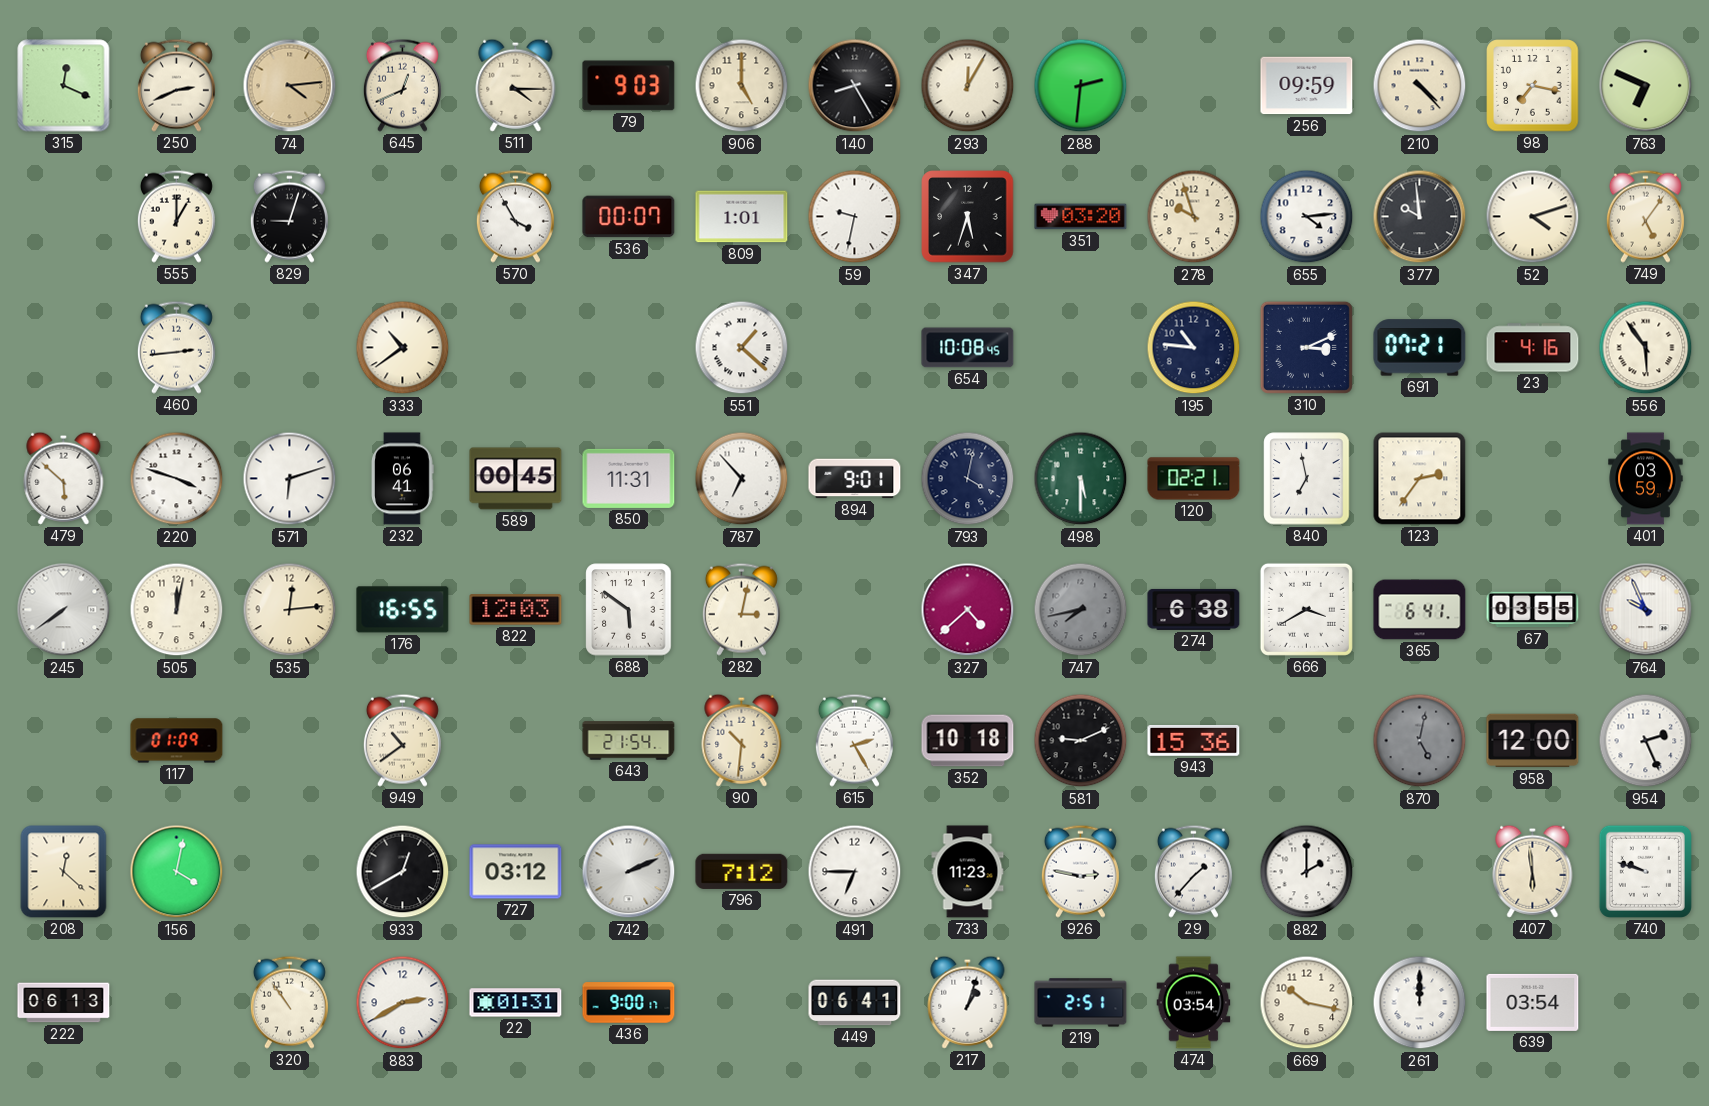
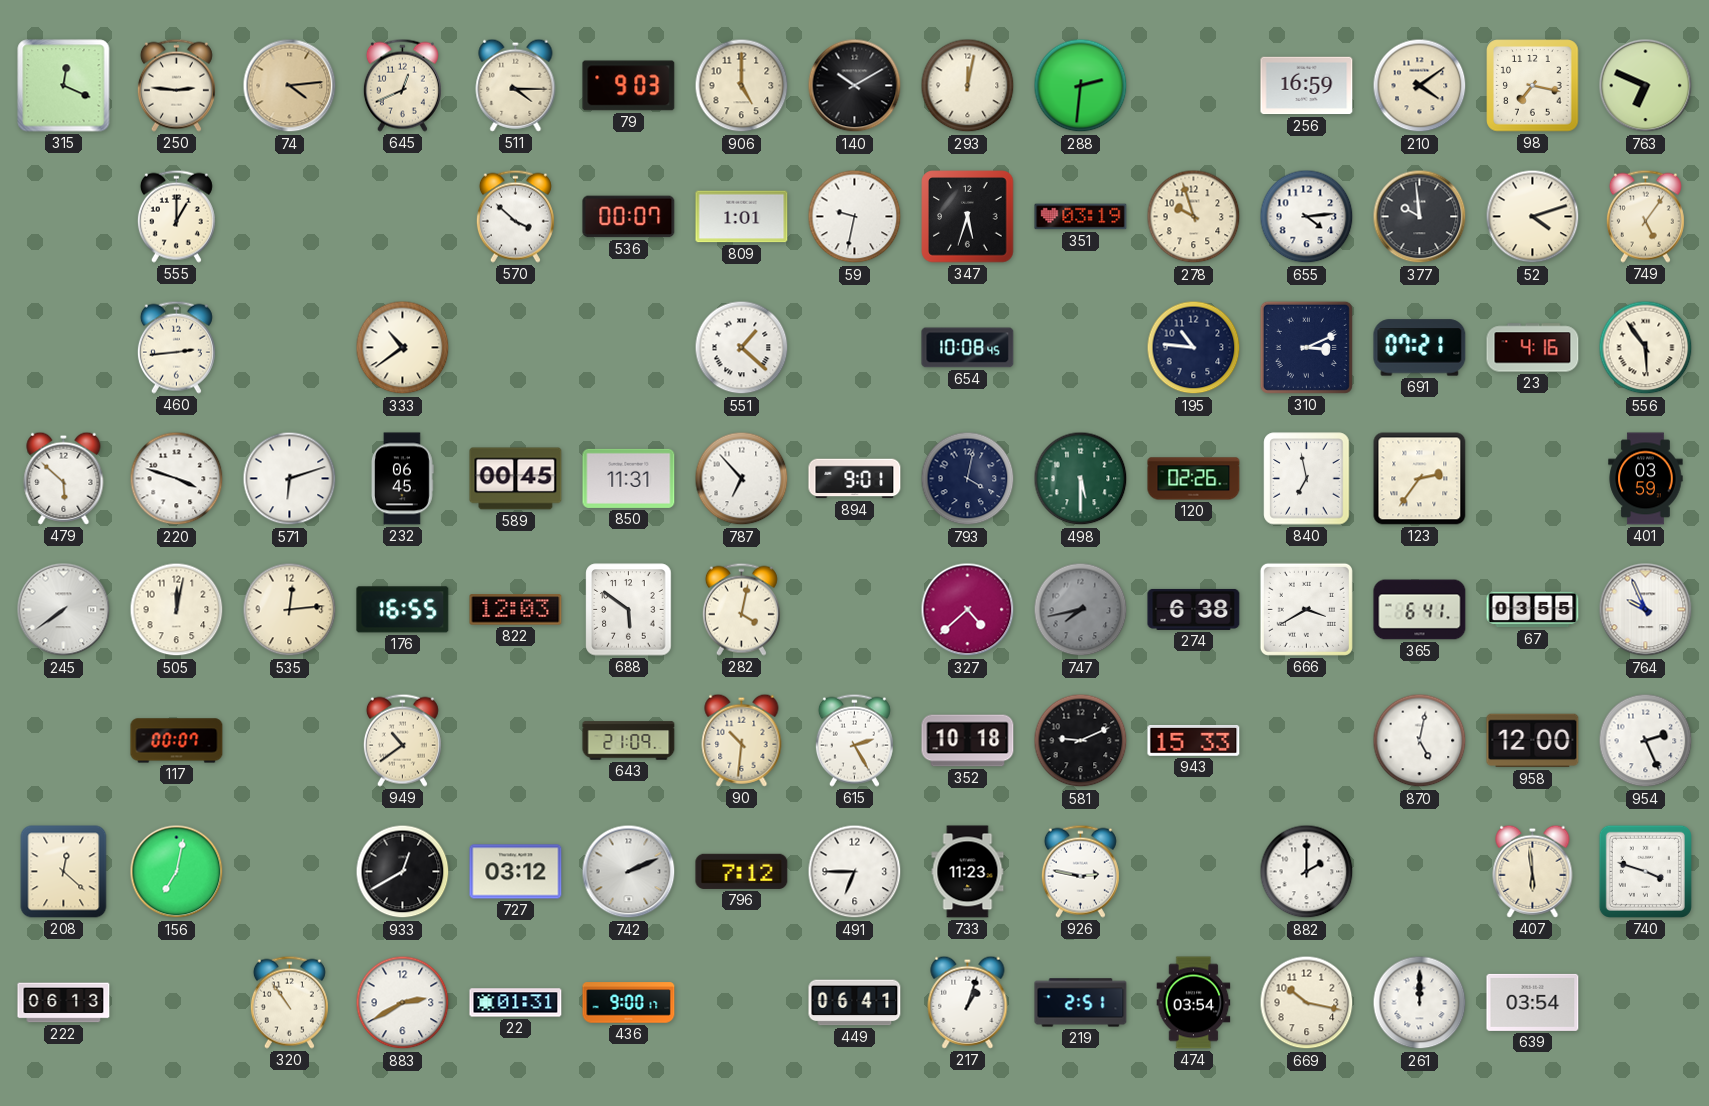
250: 2:41 -> 2:46 (176, 85)
140: 8:25 -> 10:10 (855, 86)
293: 12:05 -> 12:02 (968, 86)
256: 09:59 -> 16:59 (1307, 86)
210: 4:23 -> 4:09 (1420, 86)
829: 9:03 -> none (289, 216)
570: 3:55 -> 3:52 (515, 216)
351: 03:20 -> 03:19 (1081, 217)
232: 06:41 -> 06:45 (403, 479)
120: 02:21 -> 02:26 (1194, 479)
282: 3:02 -> 4:02 (741, 609)
117: 01:09 -> 00:07 (177, 741)
643: 21:54 -> 21:09 (629, 741)
943: 15:36 -> 15:33 (1194, 741)
870 dial: grey -> white (1420, 741)
156: 4:02 -> 7:02 (177, 872)
29: 1:37 -> none (1193, 871)
740: 9:48 -> 3:48 (1645, 871)
